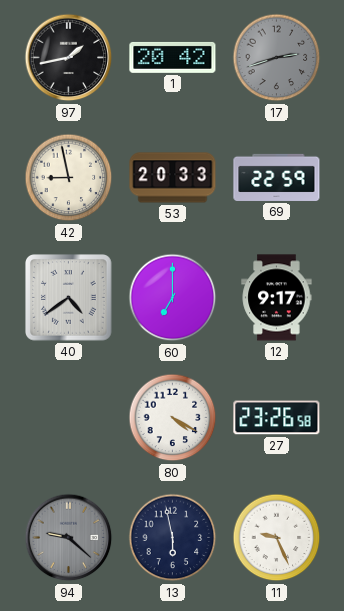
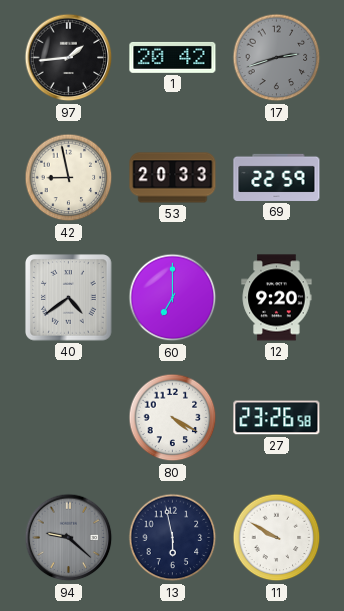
97: 1:43 -> 1:44 (69, 58)
12: 9:17 -> 9:20 (277, 298)
11: 9:26 -> 9:50 (277, 538)
